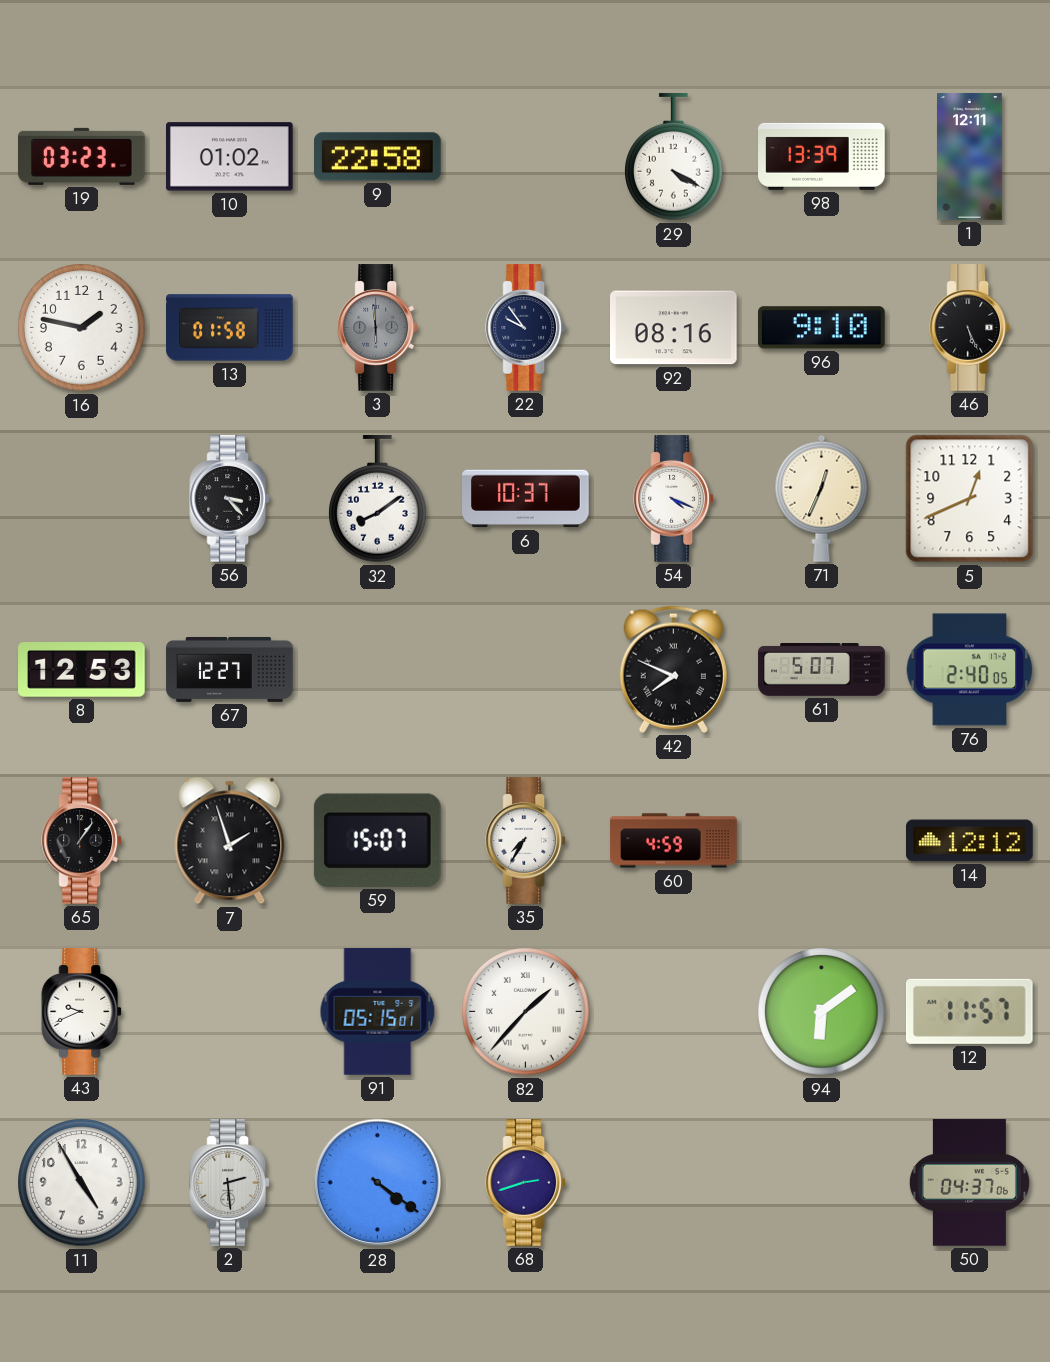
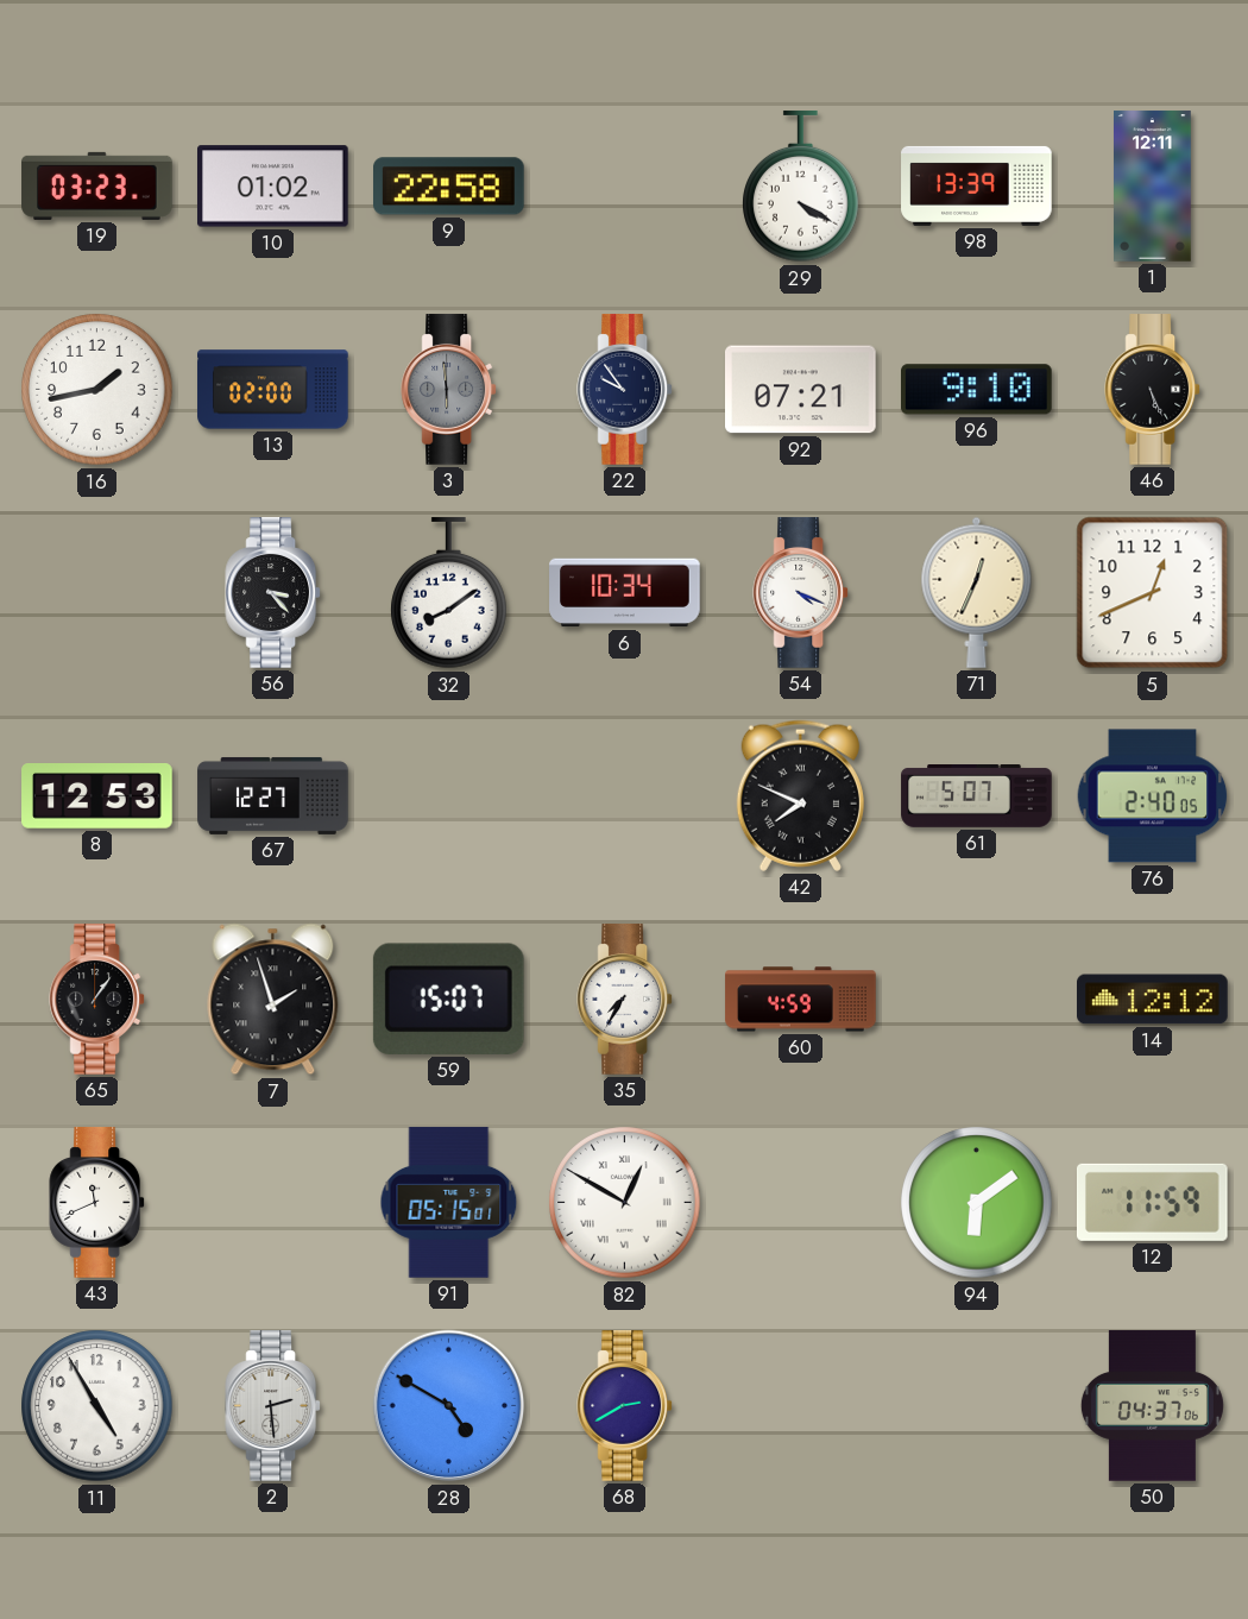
16: 1:47 -> 1:43 (97, 390)
13: 01:58 -> 02:00 (273, 390)
92: 08:16 -> 07:21 (801, 390)
6: 10:37 -> 10:34 (625, 593)
43: 9:41 -> 11:41 (97, 1203)
82: 1:37 -> 12:50 (625, 1203)
12: 11:57 -> 11:59 (1152, 1202)
28: 4:21 -> 4:50 (449, 1406)
68: 2:42 -> 2:40 (625, 1406)
